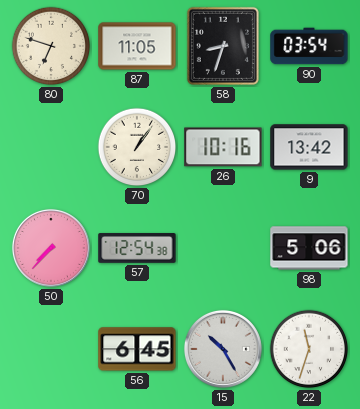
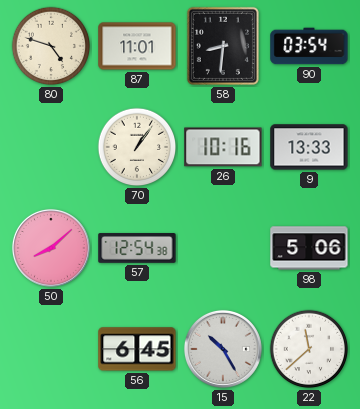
80: 6:48 -> 4:48 (51, 46)
87: 11:05 -> 11:01 (137, 46)
58: 8:33 -> 8:31 (223, 46)
9: 13:42 -> 13:33 (309, 147)
50: 7:37 -> 8:08 (51, 248)
22: 11:33 -> 11:38 (309, 349)
